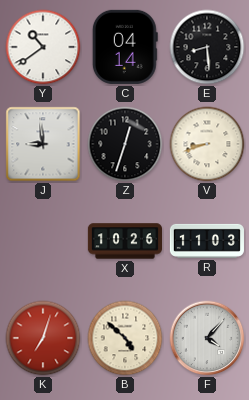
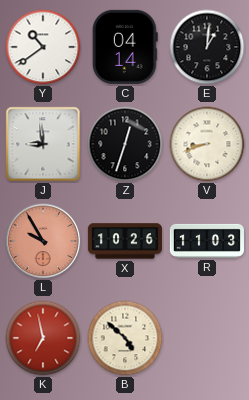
E: 8:29 -> 1:01 (207, 47)
L: none -> 9:55 (43, 241)
K: 7:03 -> 6:58 (43, 338)
F: 4:07 -> none (207, 338)
